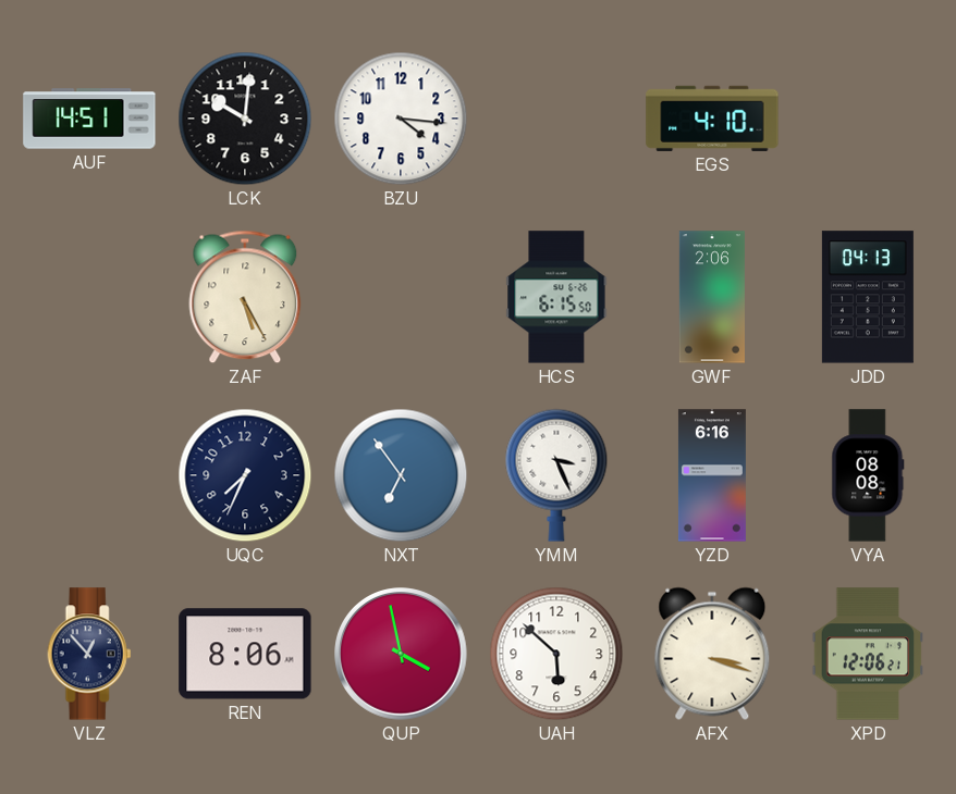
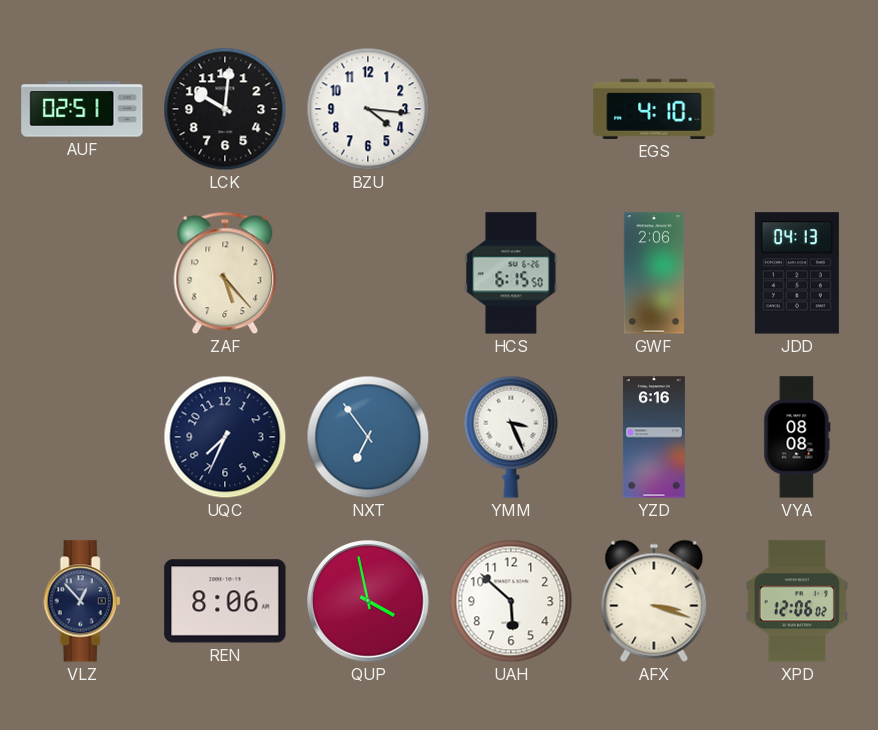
AUF: 14:51 -> 02:51 (82, 109)
ZAF: 5:25 -> 5:23 (225, 273)
XPD: 12:06:21 -> 12:06:02 (796, 601)
